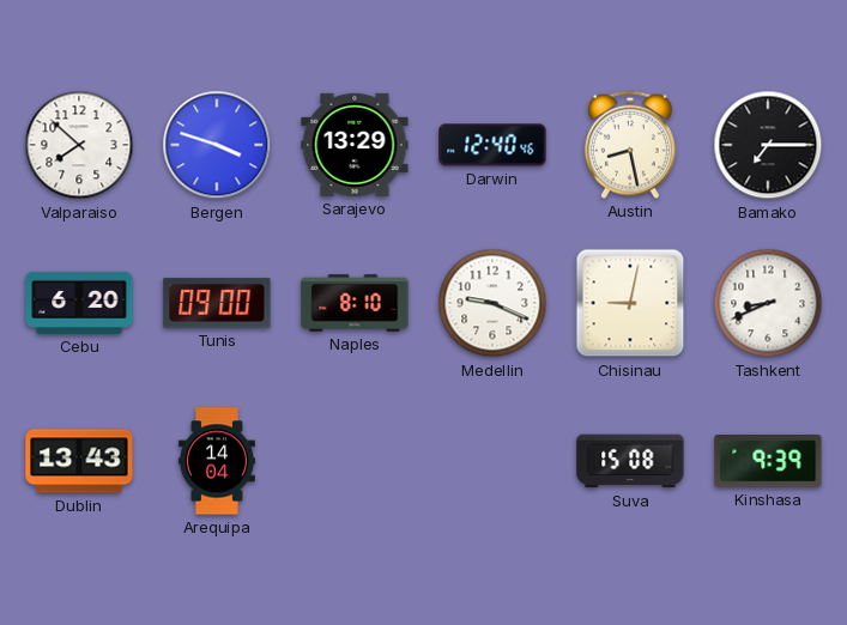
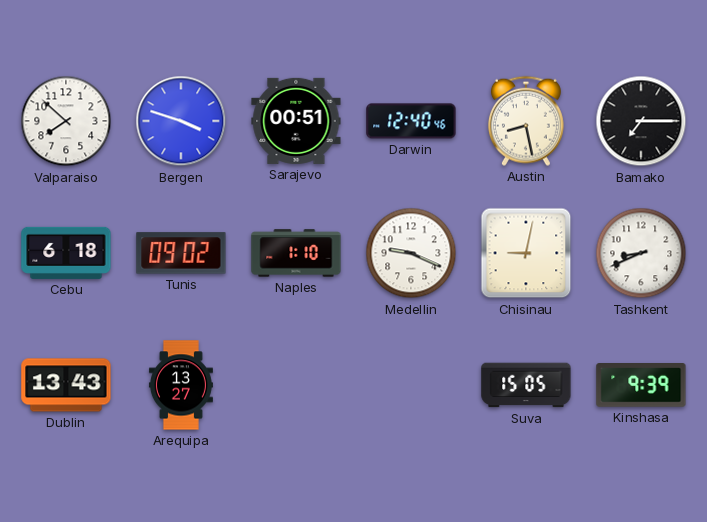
Sarajevo: 13:29 -> 00:51 (296, 121)
Cebu: 6:20 -> 6:18 (66, 253)
Tunis: 09:00 -> 09:02 (181, 253)
Naples: 8:10 -> 1:10 (296, 253)
Arequipa: 14:04 -> 13:27 (181, 385)
Suva: 15:08 -> 15:05 (526, 385)
